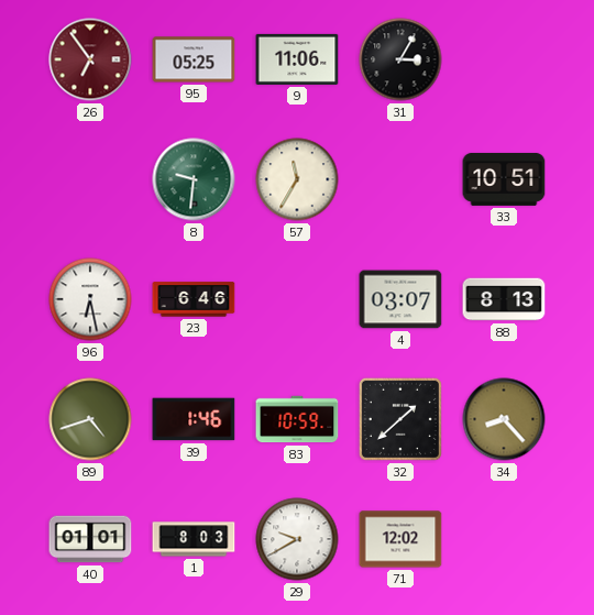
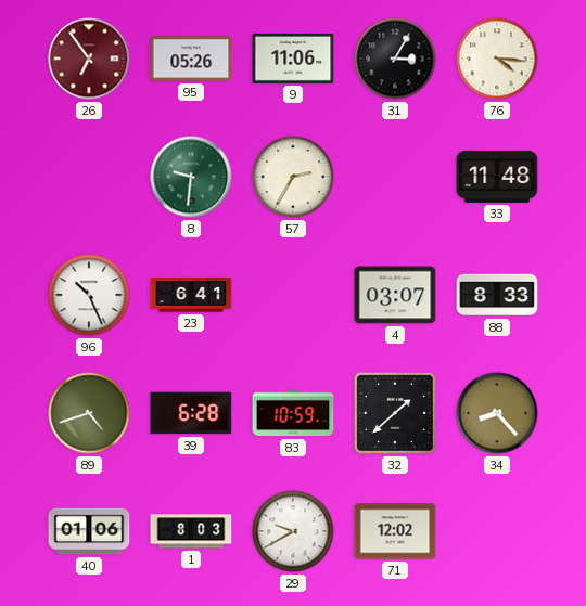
95: 05:25 -> 05:26 (191, 59)
76: none -> 4:16 (497, 59)
57: 11:35 -> 2:35 (293, 177)
33: 10:51 -> 11:48 (497, 177)
96: 6:28 -> 10:26 (89, 295)
23: 6:46 -> 6:41 (191, 295)
88: 8:13 -> 8:33 (497, 295)
39: 1:46 -> 6:28 (191, 413)
40: 01:01 -> 01:06 (89, 531)
